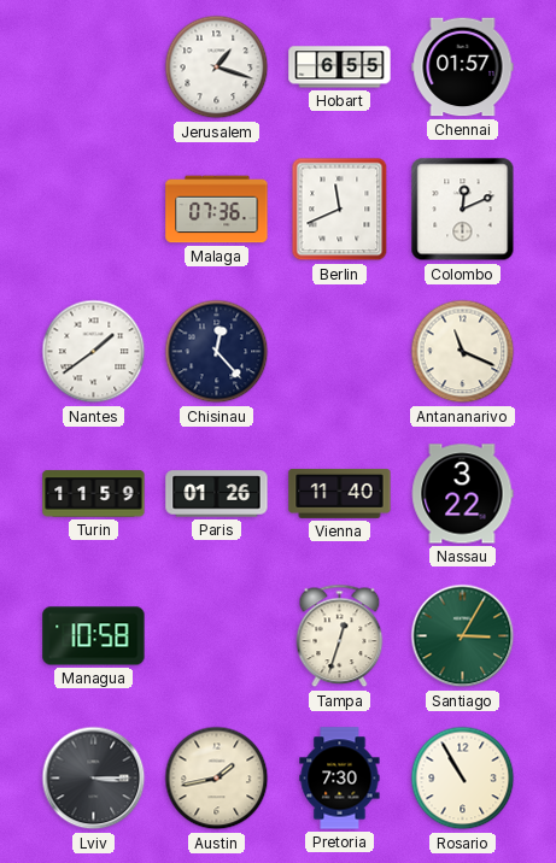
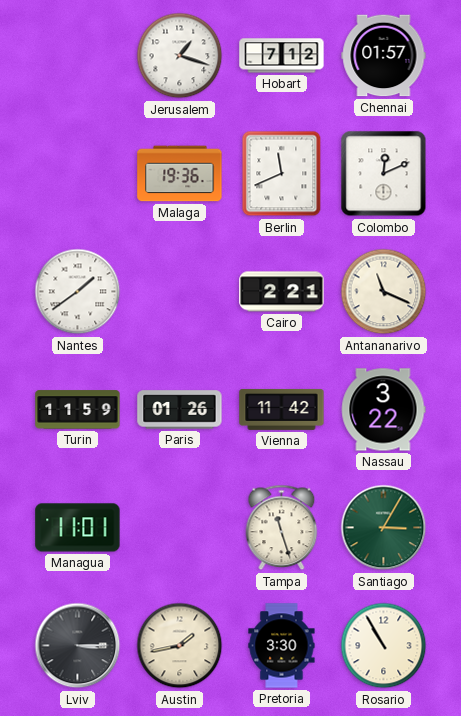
Hobart: 6:55 -> 7:12 (282, 56)
Malaga: 07:36 -> 19:36 (180, 174)
Chisinau: 12:23 -> none (217, 352)
Cairo: none -> 2:21 (282, 292)
Vienna: 11:40 -> 11:42 (282, 410)
Managua: 10:58 -> 11:01 (78, 528)
Tampa: 12:33 -> 11:27 (282, 528)
Pretoria: 7:30 -> 3:30 (282, 646)
